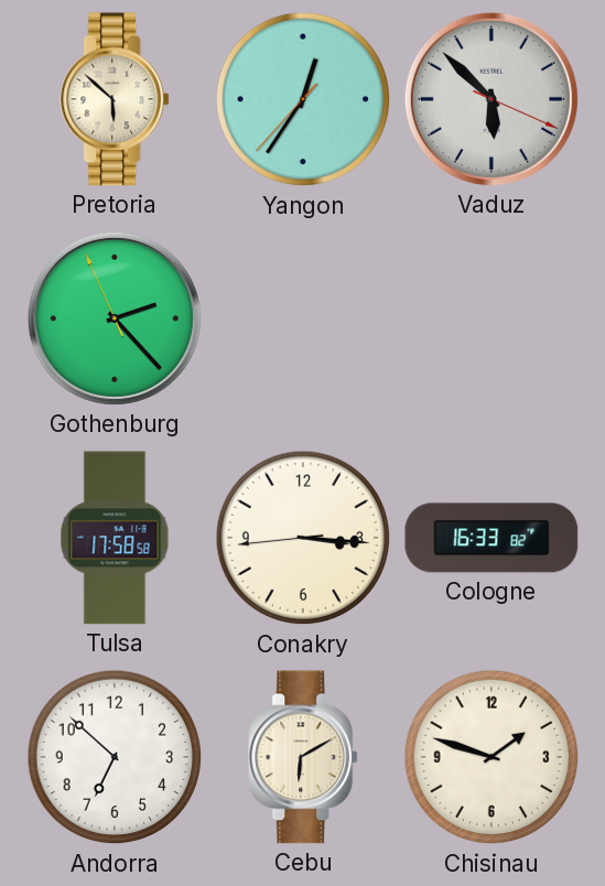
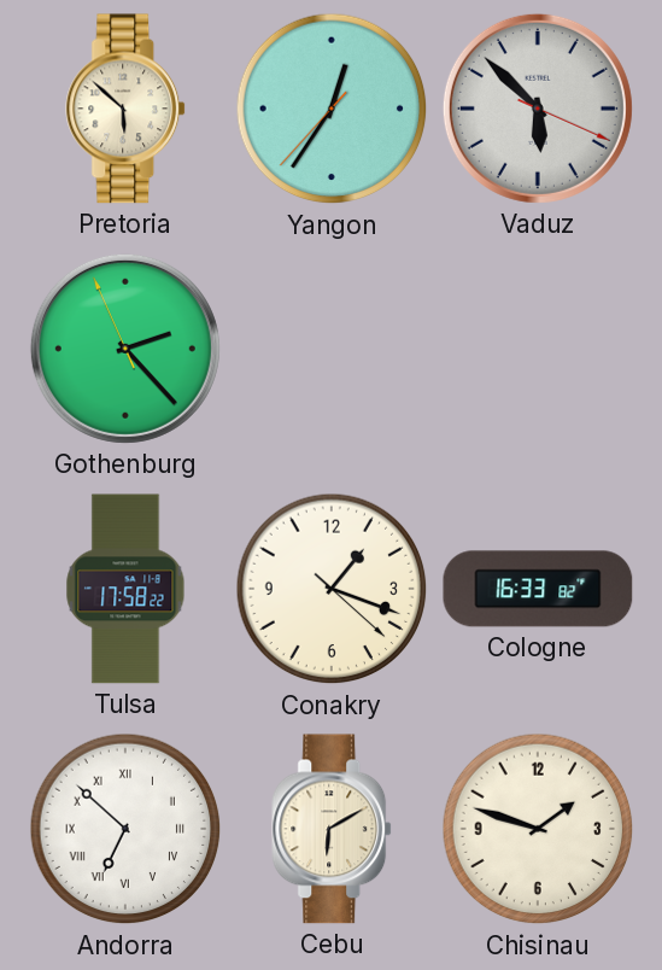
Tulsa: 17:58:58 -> 17:58:22 (125, 589)
Conakry: 3:15 -> 1:18 (332, 589)
Andorra numerals: Arabic -> Roman (125, 829)
